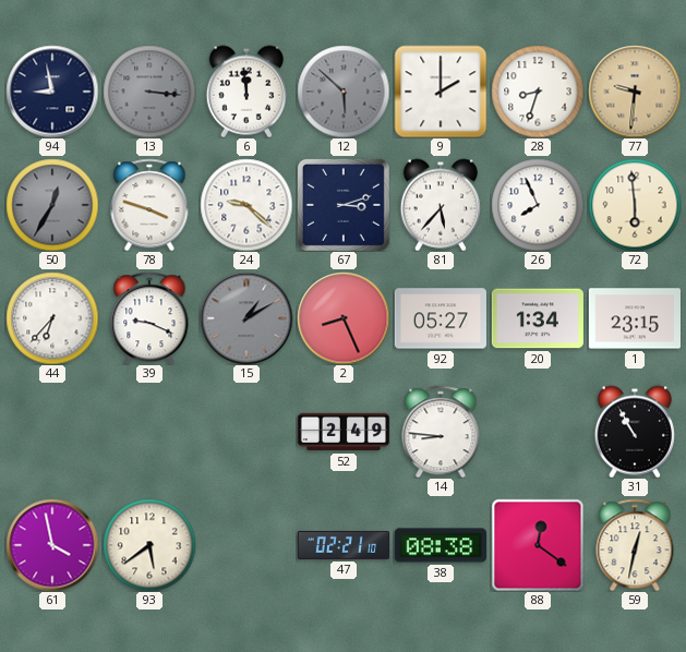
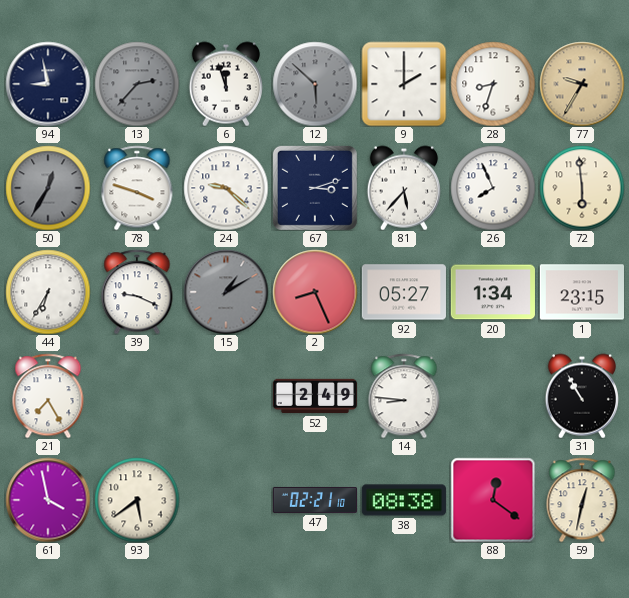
13: 3:16 -> 2:37 (137, 84)
6: 11:59 -> 11:57 (226, 84)
77: 9:31 -> 9:35 (582, 84)
44: 6:37 -> 6:35 (48, 292)
21: none -> 7:25 (48, 396)
